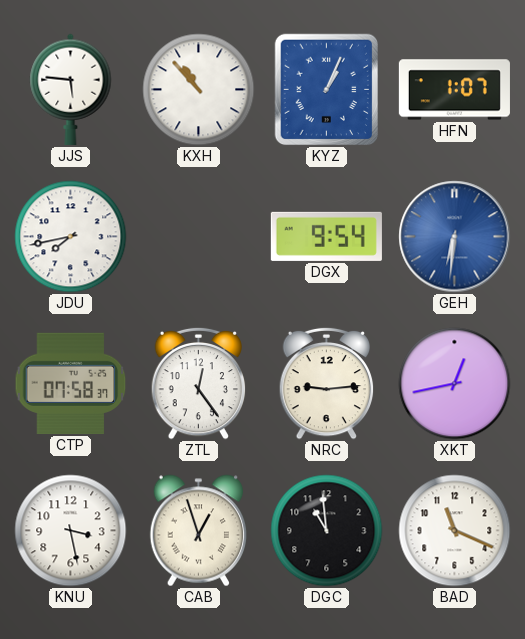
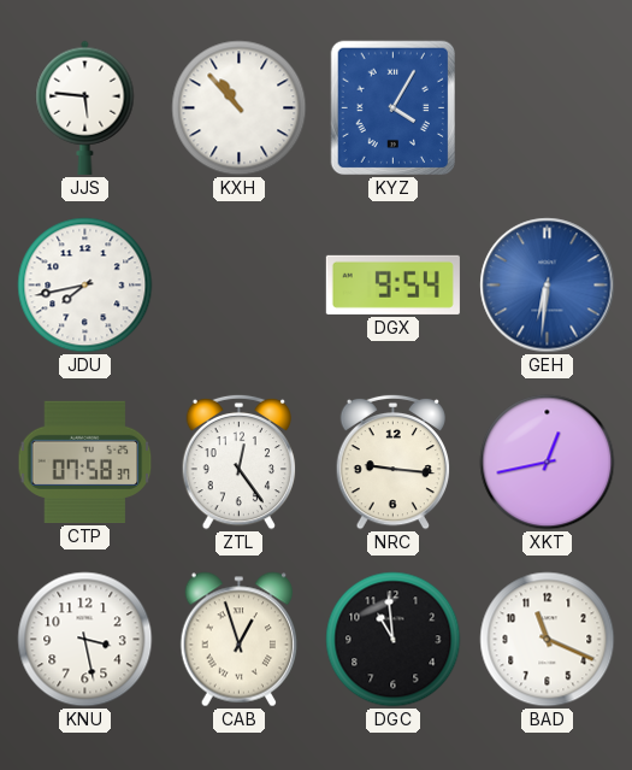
KYZ: 1:04 -> 4:05 (392, 108)
HFN: 1:07 -> none (454, 90)
NRC: 9:14 -> 9:16 (394, 462)
